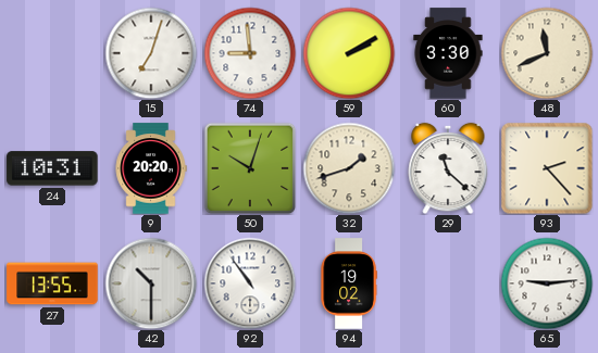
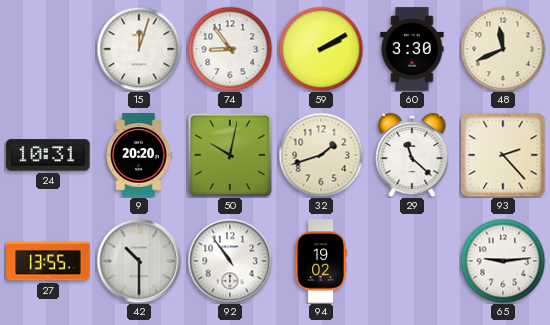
15: 7:03 -> 12:03 (139, 49)
74: 8:59 -> 8:54 (230, 49)
50: 10:03 -> 10:02 (230, 155)
